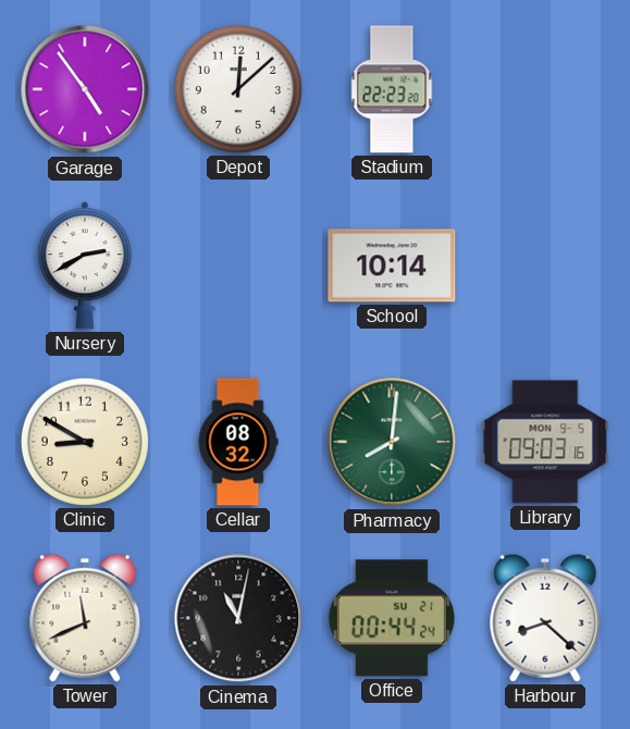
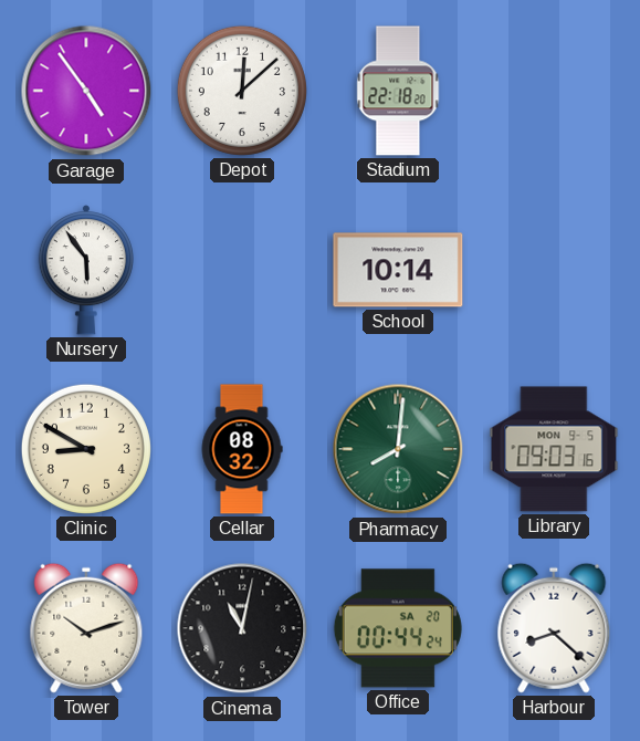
Stadium: 22:23 -> 22:18 (398, 91)
Nursery: 2:40 -> 5:54 (86, 270)
Tower: 11:41 -> 10:12 (86, 628)
Office date: SU 21 -> SA 20 (398, 628)
